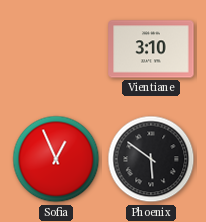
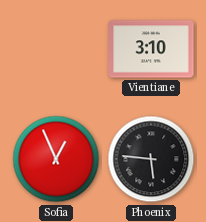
Phoenix: 5:51 -> 5:46 (151, 159)
